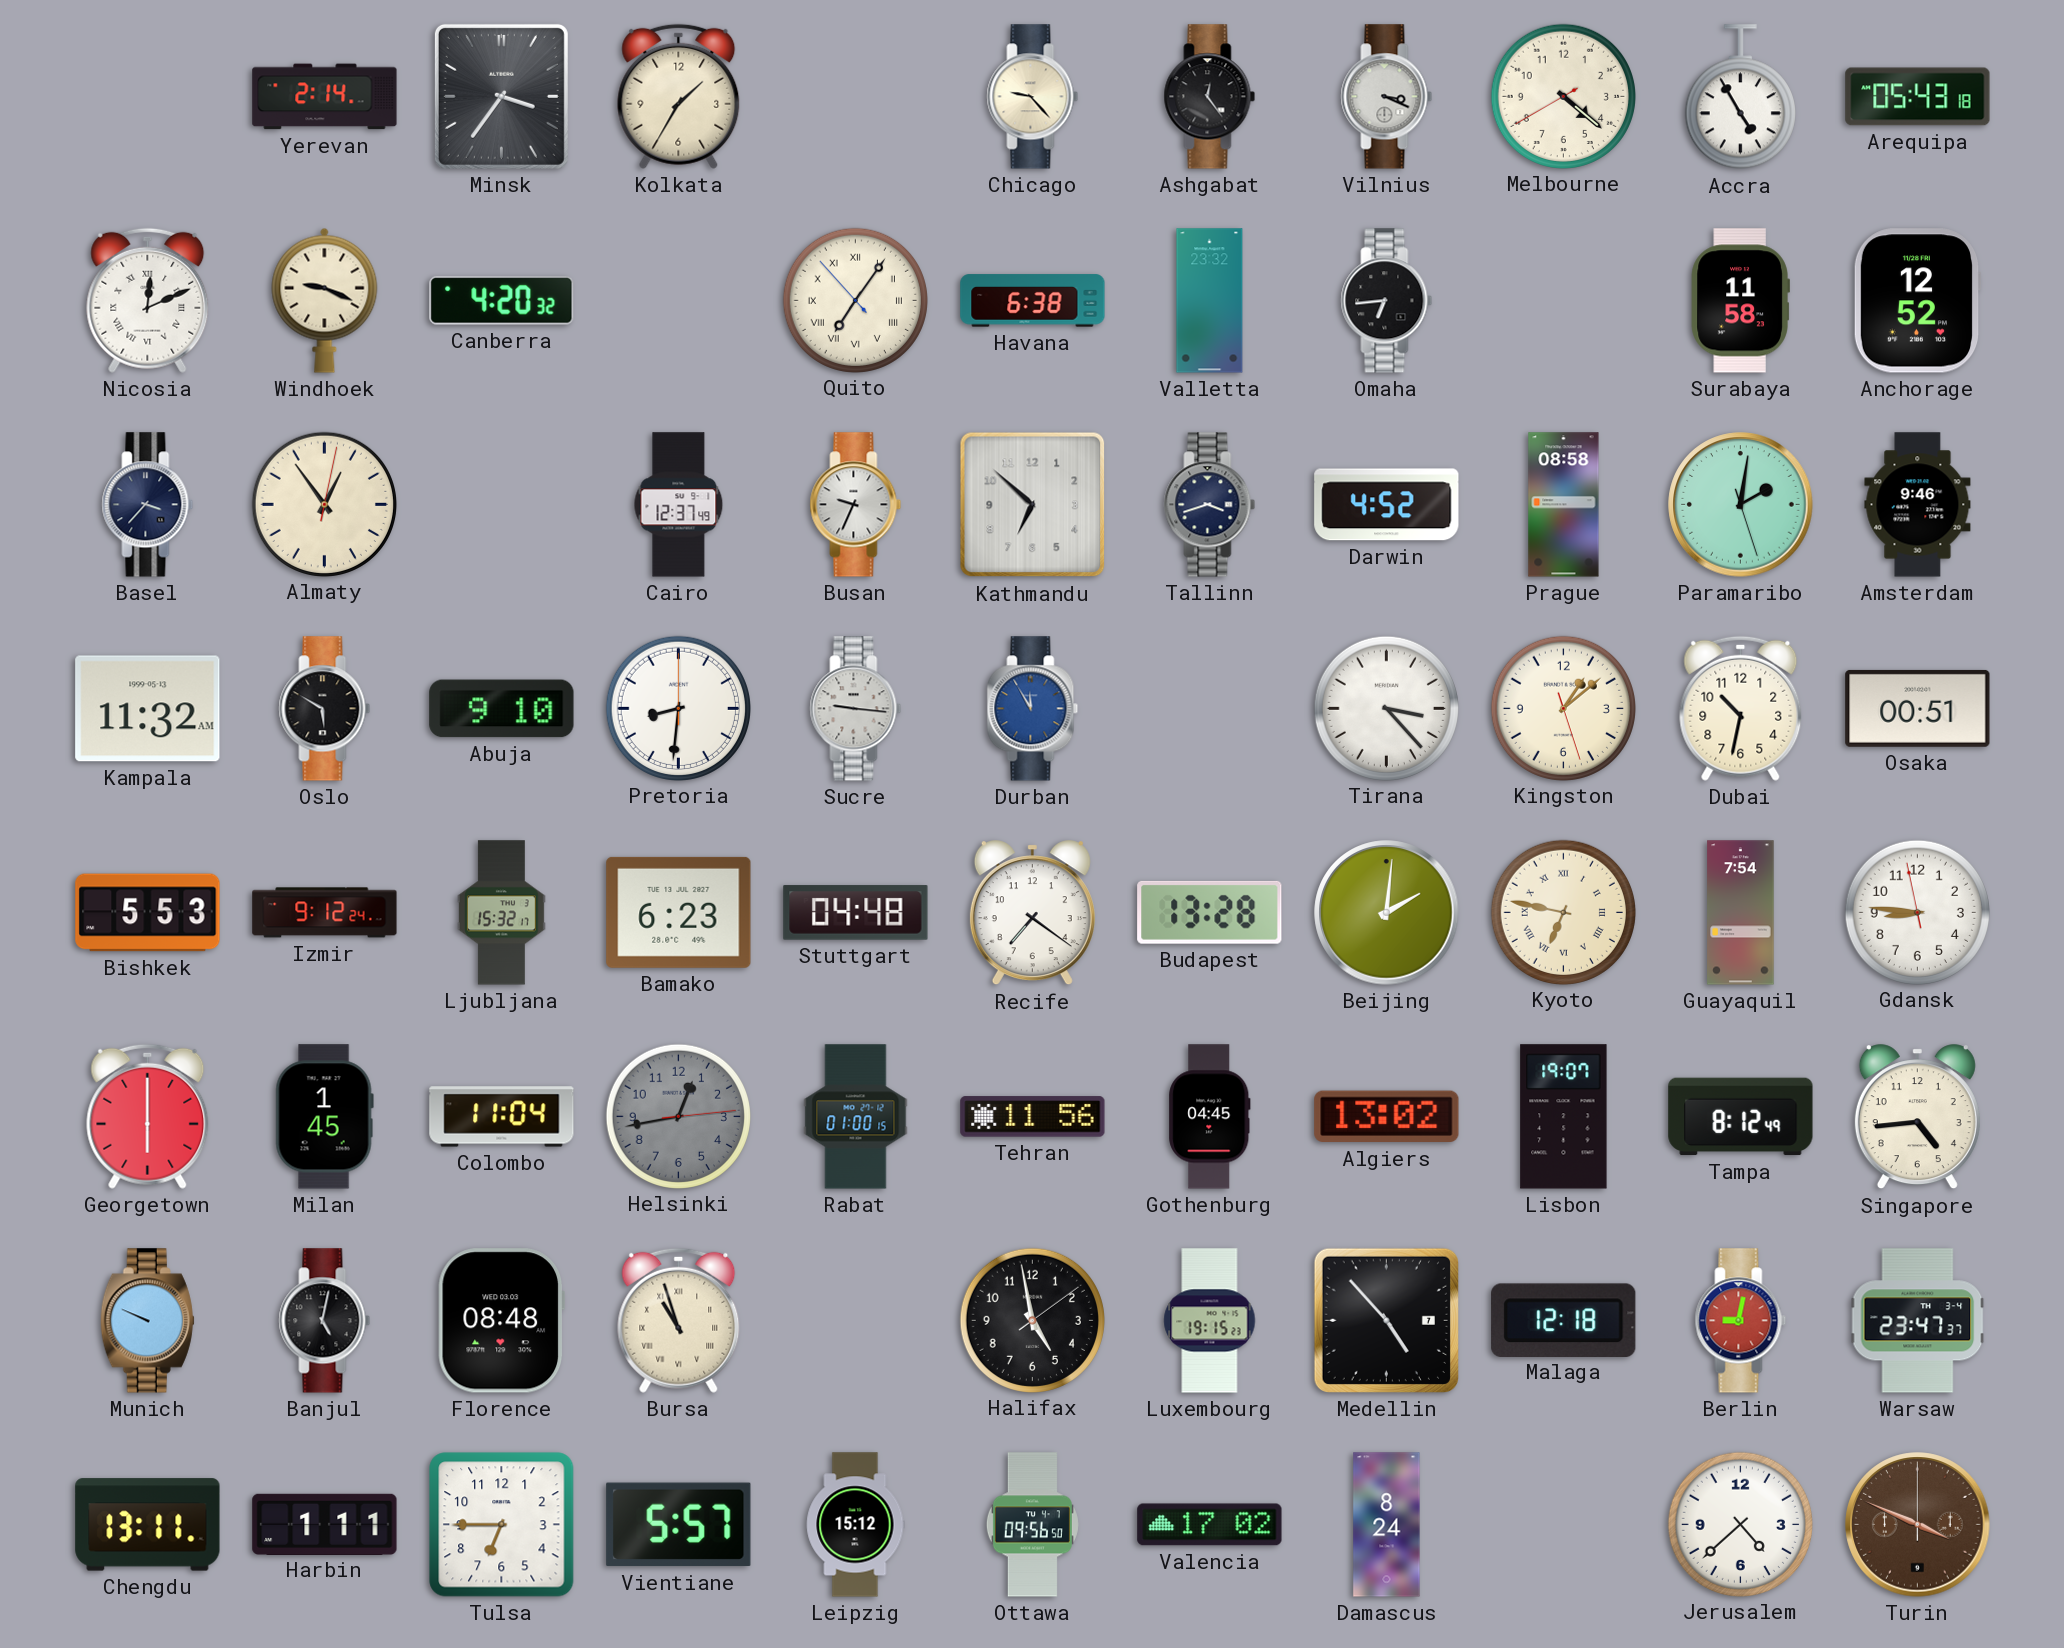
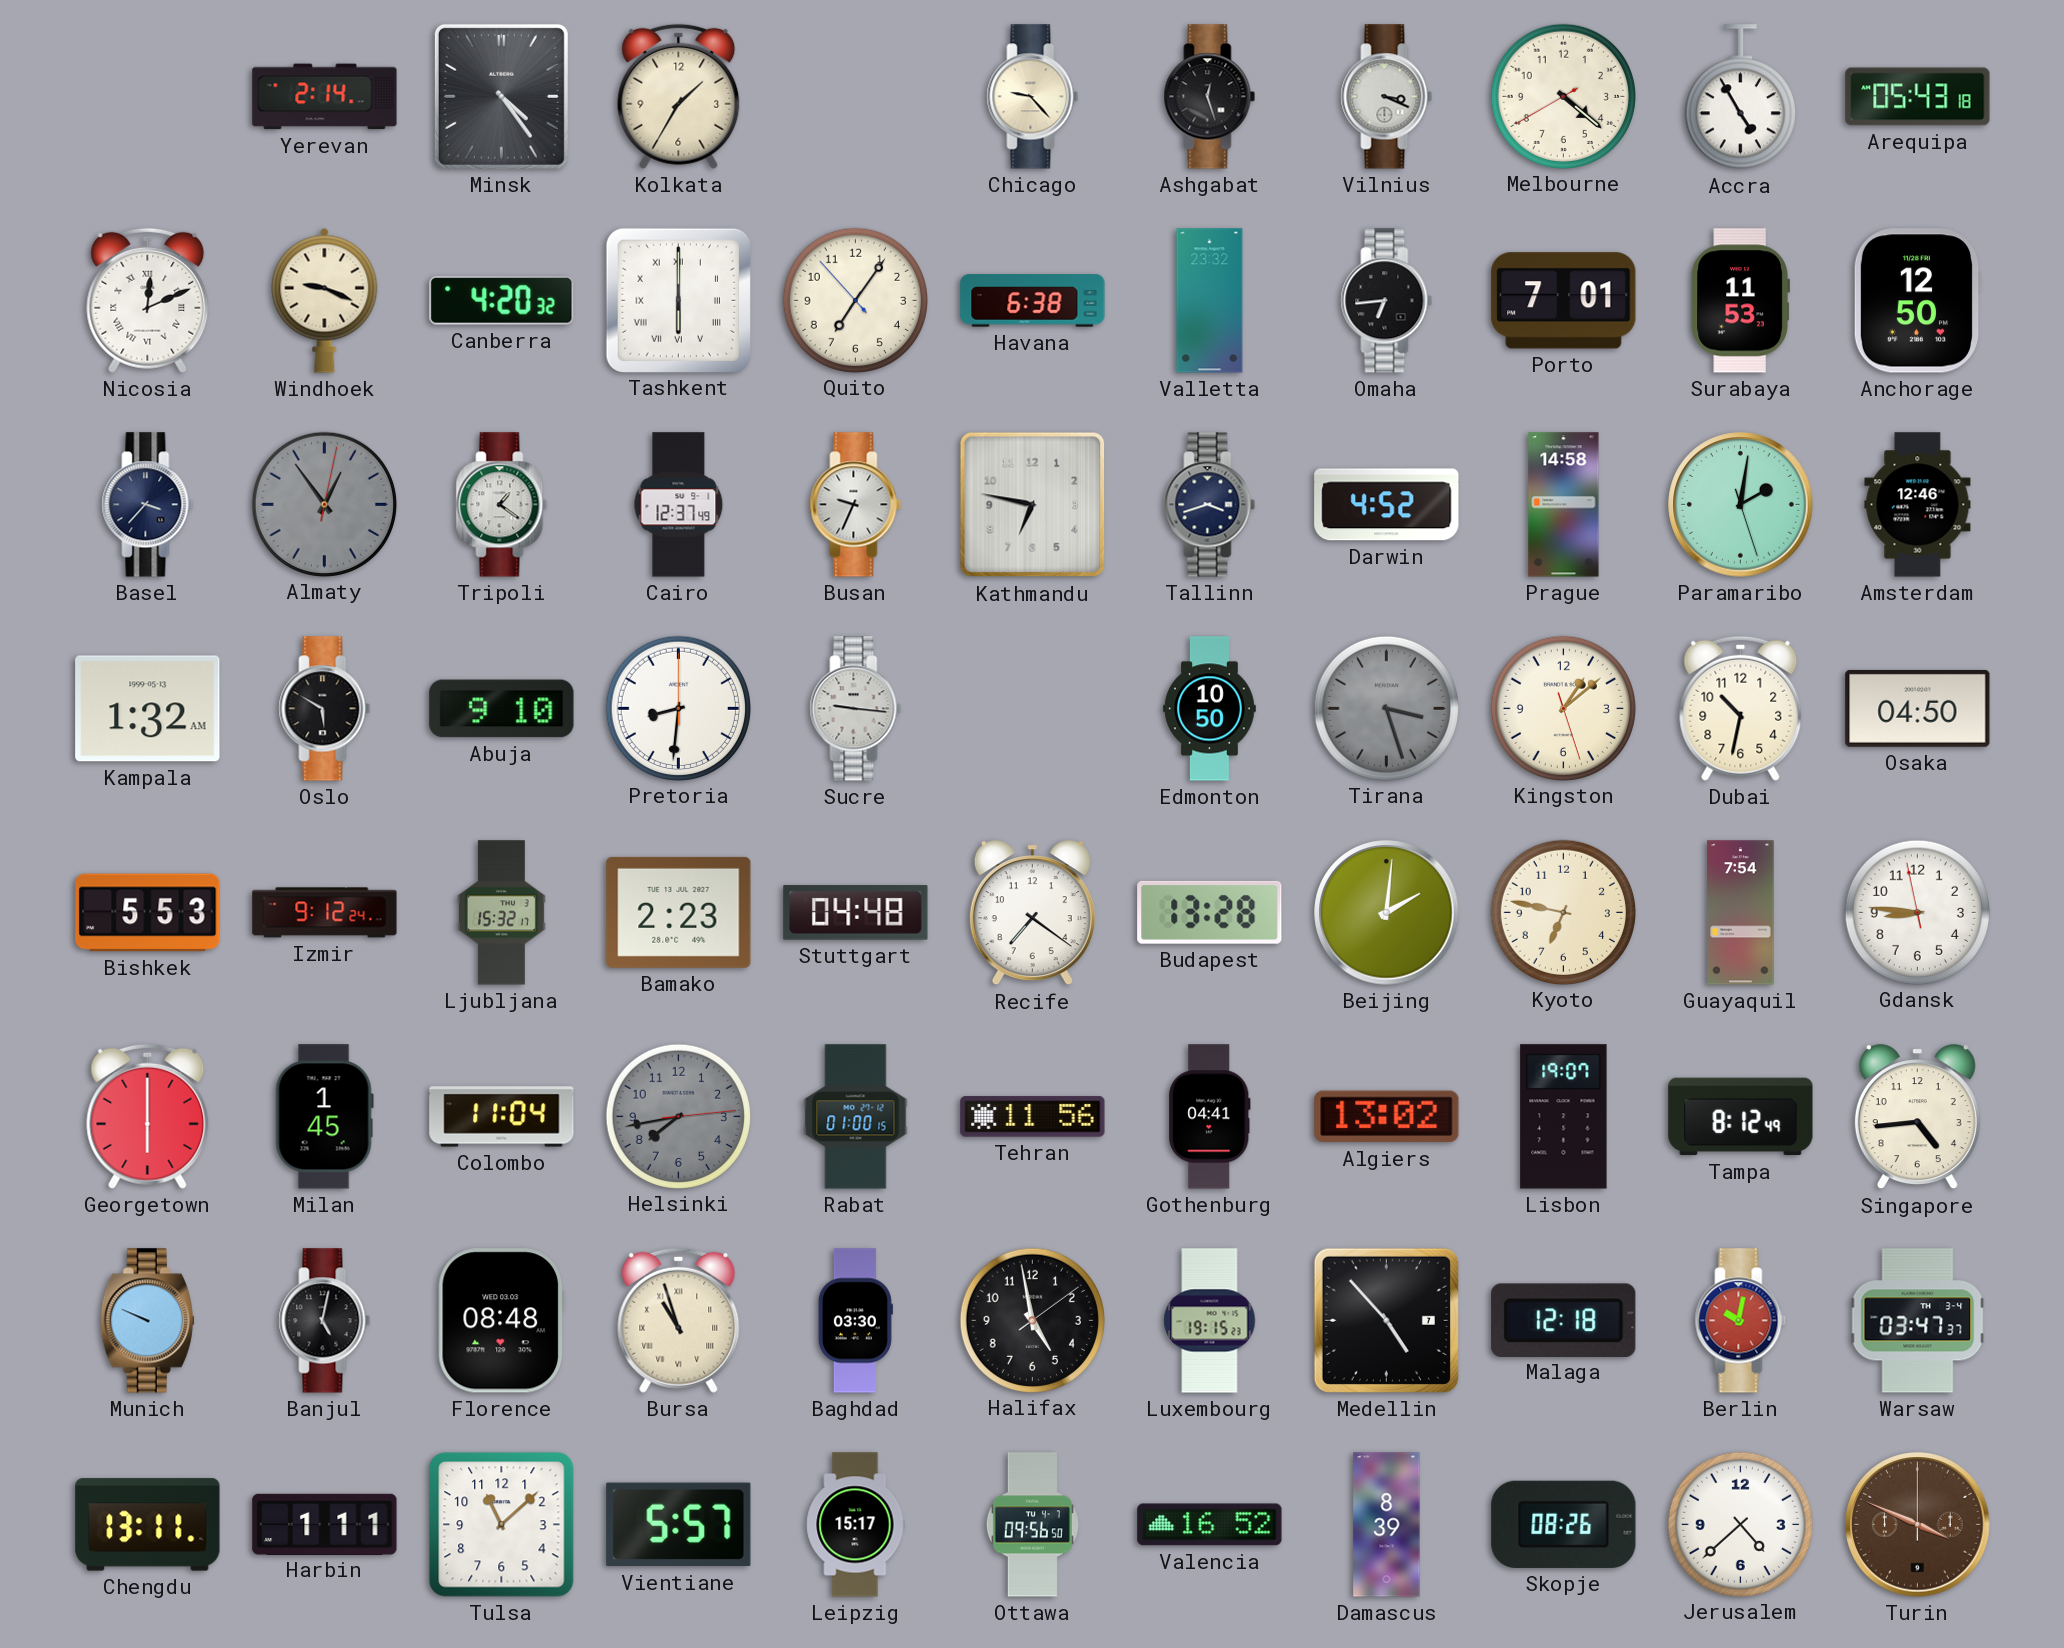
Minsk: 3:36 -> 4:24 (501, 96)
Ashgabat: 12:24 -> 12:27 (1210, 97)
Tashkent: none -> 6:00 (678, 300)
Quito numerals: Roman -> Arabic (855, 300)
Porto: none -> 7:01 (1564, 301)
Surabaya: 11:58 -> 11:53 (1740, 301)
Anchorage: 12:52 -> 12:50 (1917, 301)
Almaty dial: cream -> grey (324, 504)
Tripoli: none -> 1:21 (502, 505)
Kathmandu: 6:52 -> 6:47 (1033, 505)
Prague: 08:58 -> 14:58 (1564, 505)
Amsterdam: 9:46 -> 12:46 (1918, 505)
Kampala: 11:32 -> 1:32 (148, 709)
Durban: 11:55 -> none (1033, 709)
Edmonton: none -> 10:50 (1210, 709)
Tirana: 3:23 -> 3:27 (1386, 708)
Tirana dial: white -> grey (1386, 708)
Osaka: 00:51 -> 04:50 (1918, 708)
Bamako: 6:23 -> 2:23 (679, 912)
Kyoto numerals: Roman -> Arabic (1563, 912)
Helsinki: 12:43 -> 7:43 (678, 1116)
Gothenburg: 04:45 -> 04:41 (1210, 1117)
Baghdad: none -> 03:30 (855, 1321)
Berlin: 9:02 -> 10:02 (1741, 1321)
Warsaw: 23:47 -> 03:47 (1918, 1321)
Tulsa: 6:45 -> 11:08 (502, 1525)
Leipzig: 15:12 -> 15:17 (856, 1525)
Valencia: 17:02 -> 16:52 (1210, 1525)
Damascus: 8:24 -> 8:39 (1387, 1525)
Skopje: none -> 08:26 (1564, 1524)
